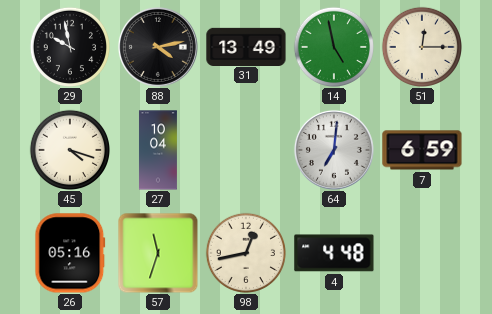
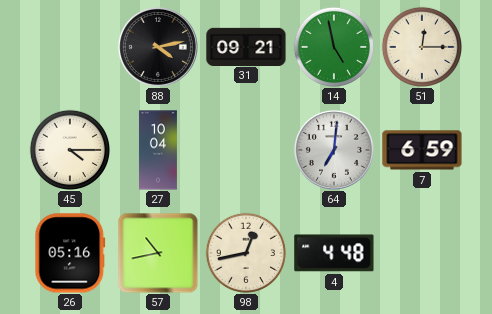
29: 9:58 -> none (69, 46)
31: 13:49 -> 09:21 (246, 46)
45: 4:18 -> 4:15 (69, 149)
57: 11:33 -> 10:43 (158, 253)
